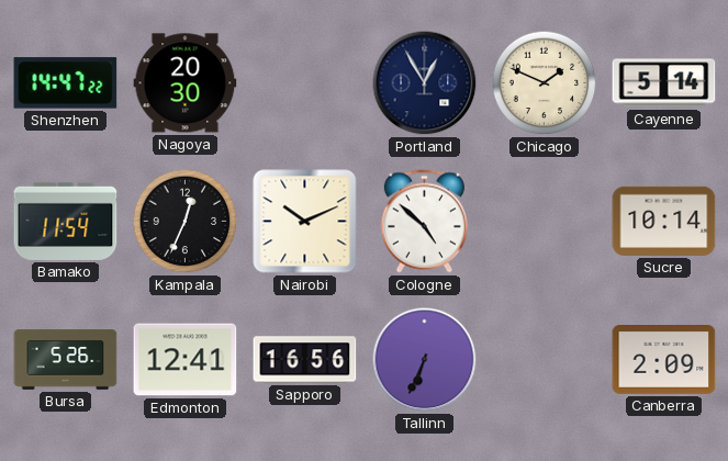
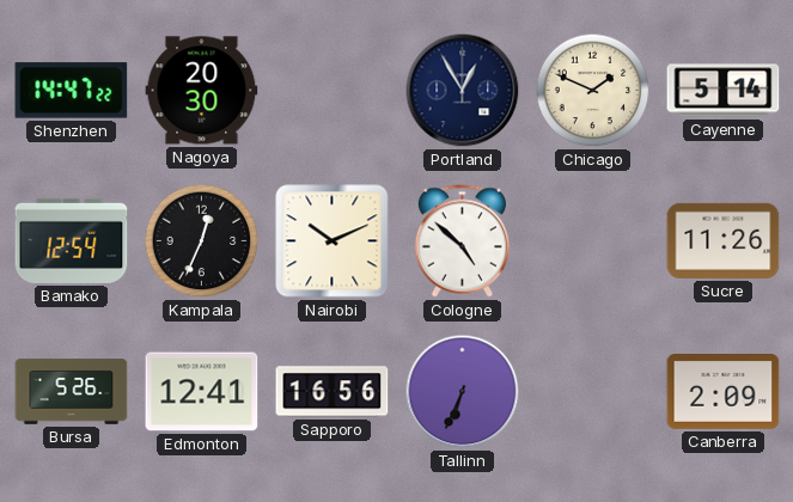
Bamako: 11:54 -> 12:54 (72, 240)
Sucre: 10:14 -> 11:26 (724, 240)
